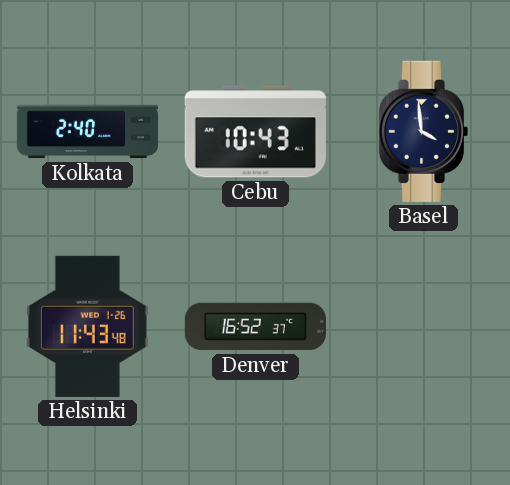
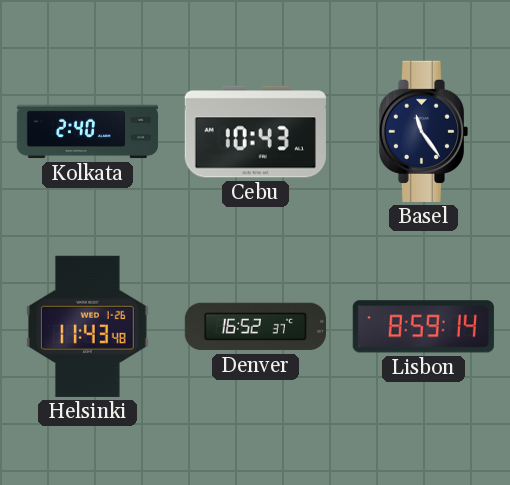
Basel: 3:59 -> 11:24 (423, 131)
Lisbon: none -> 8:59 (423, 327)
